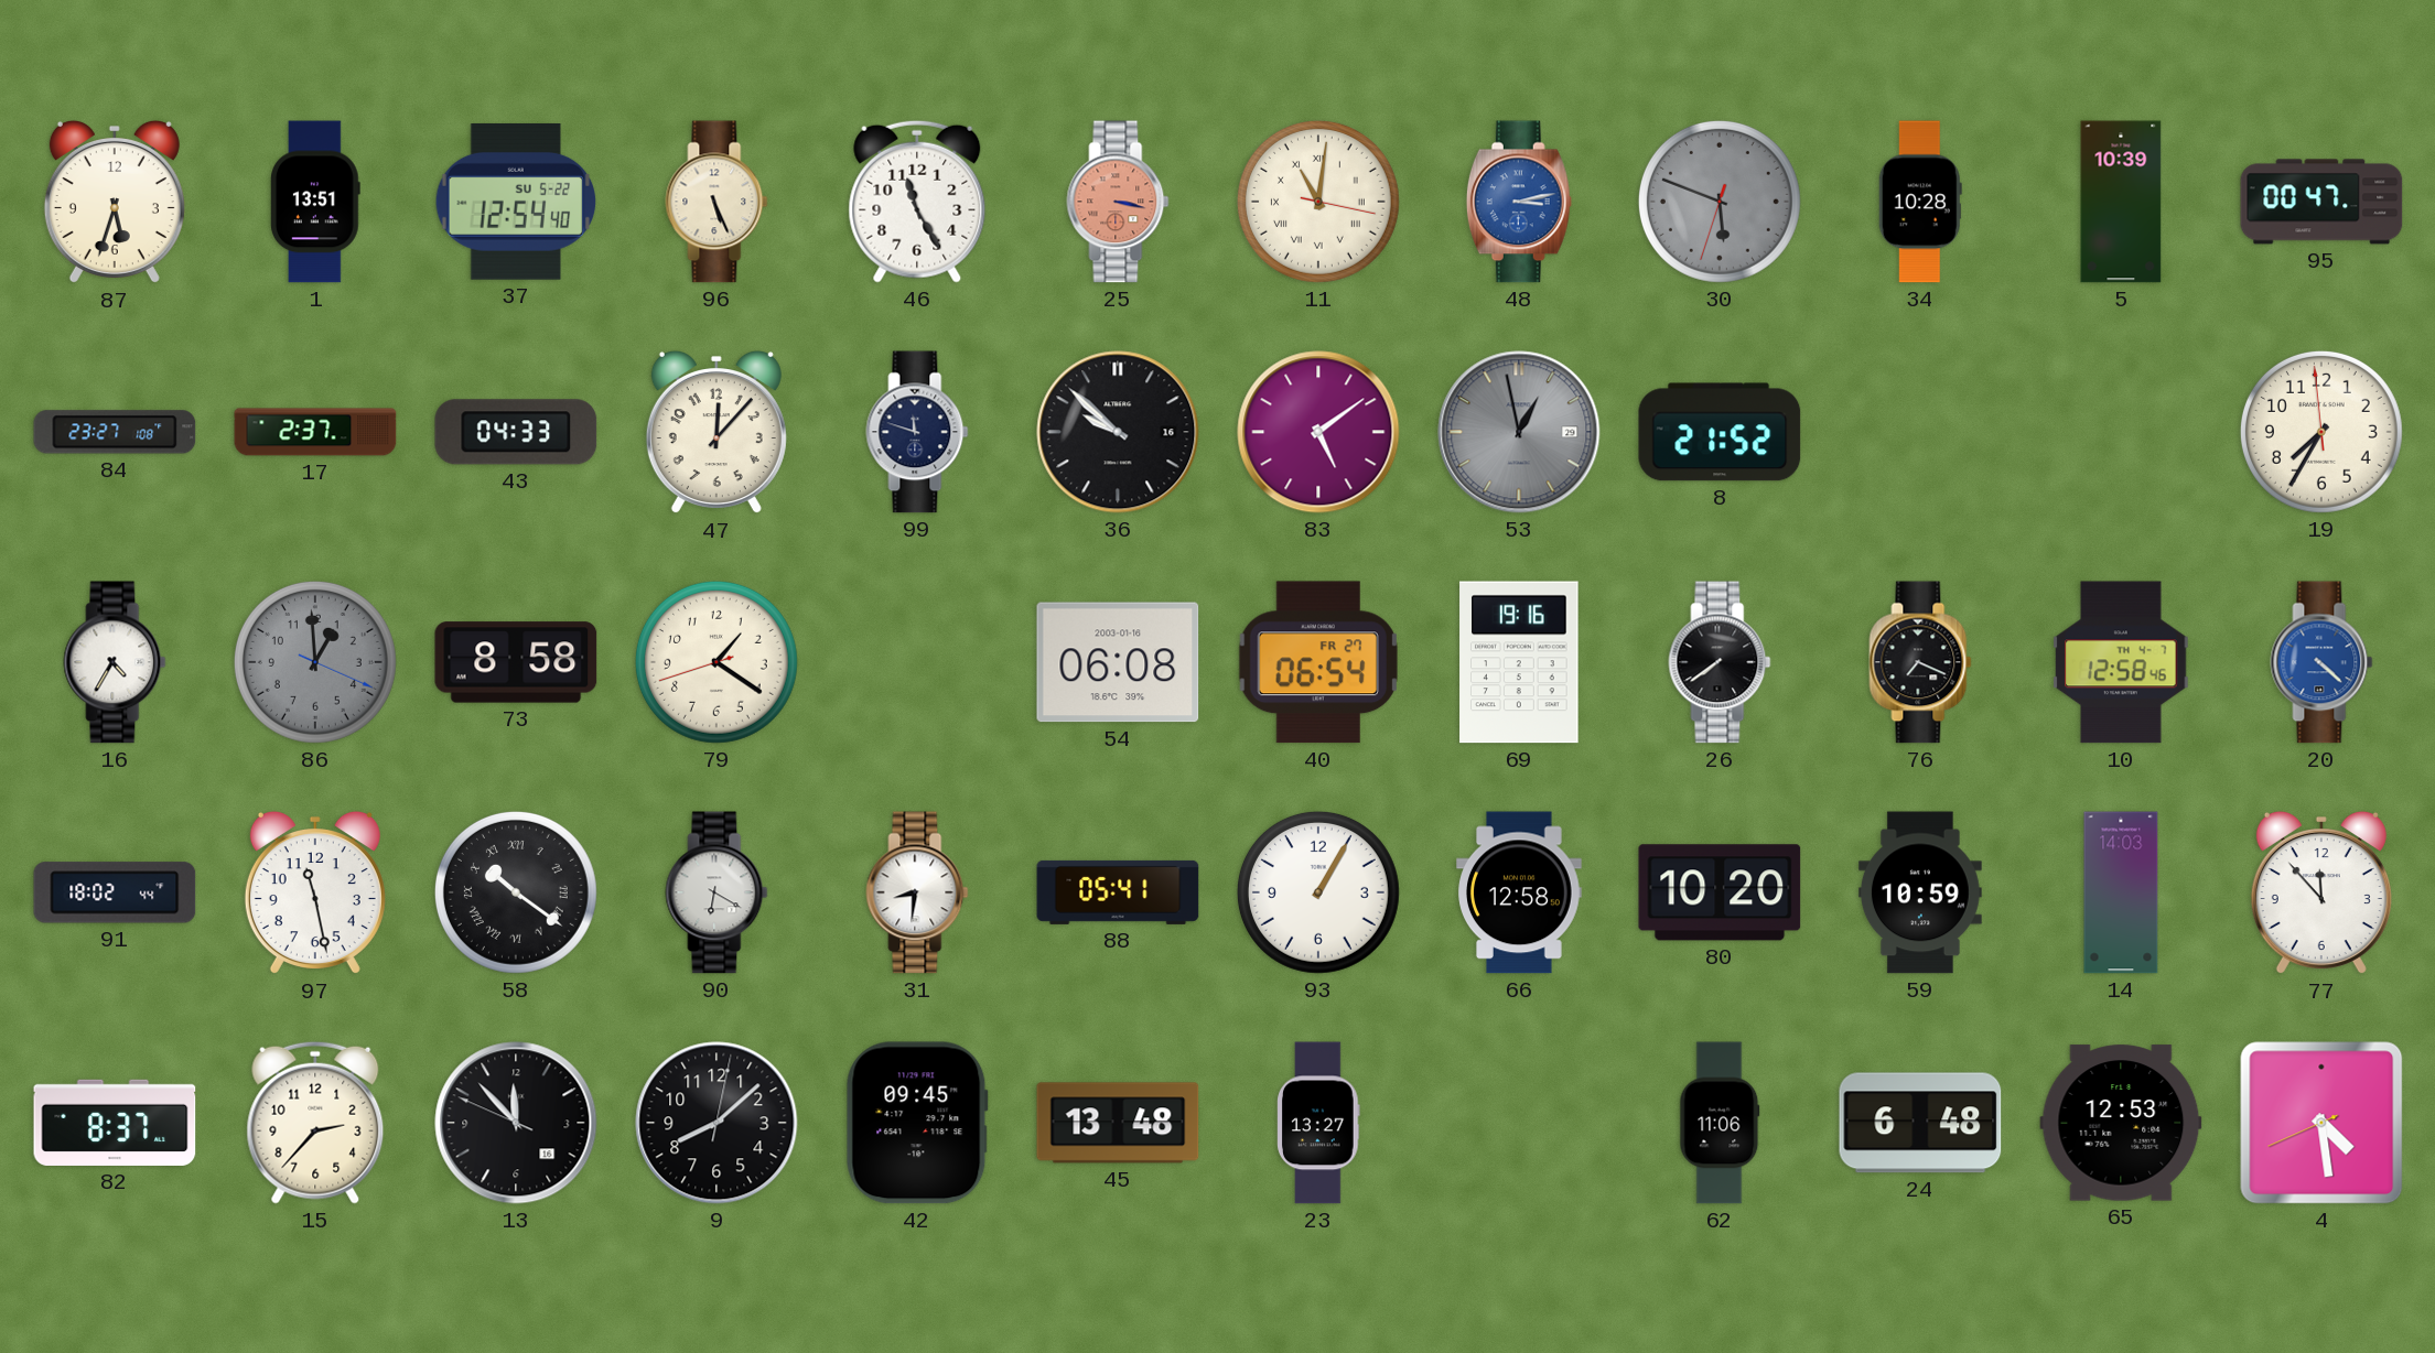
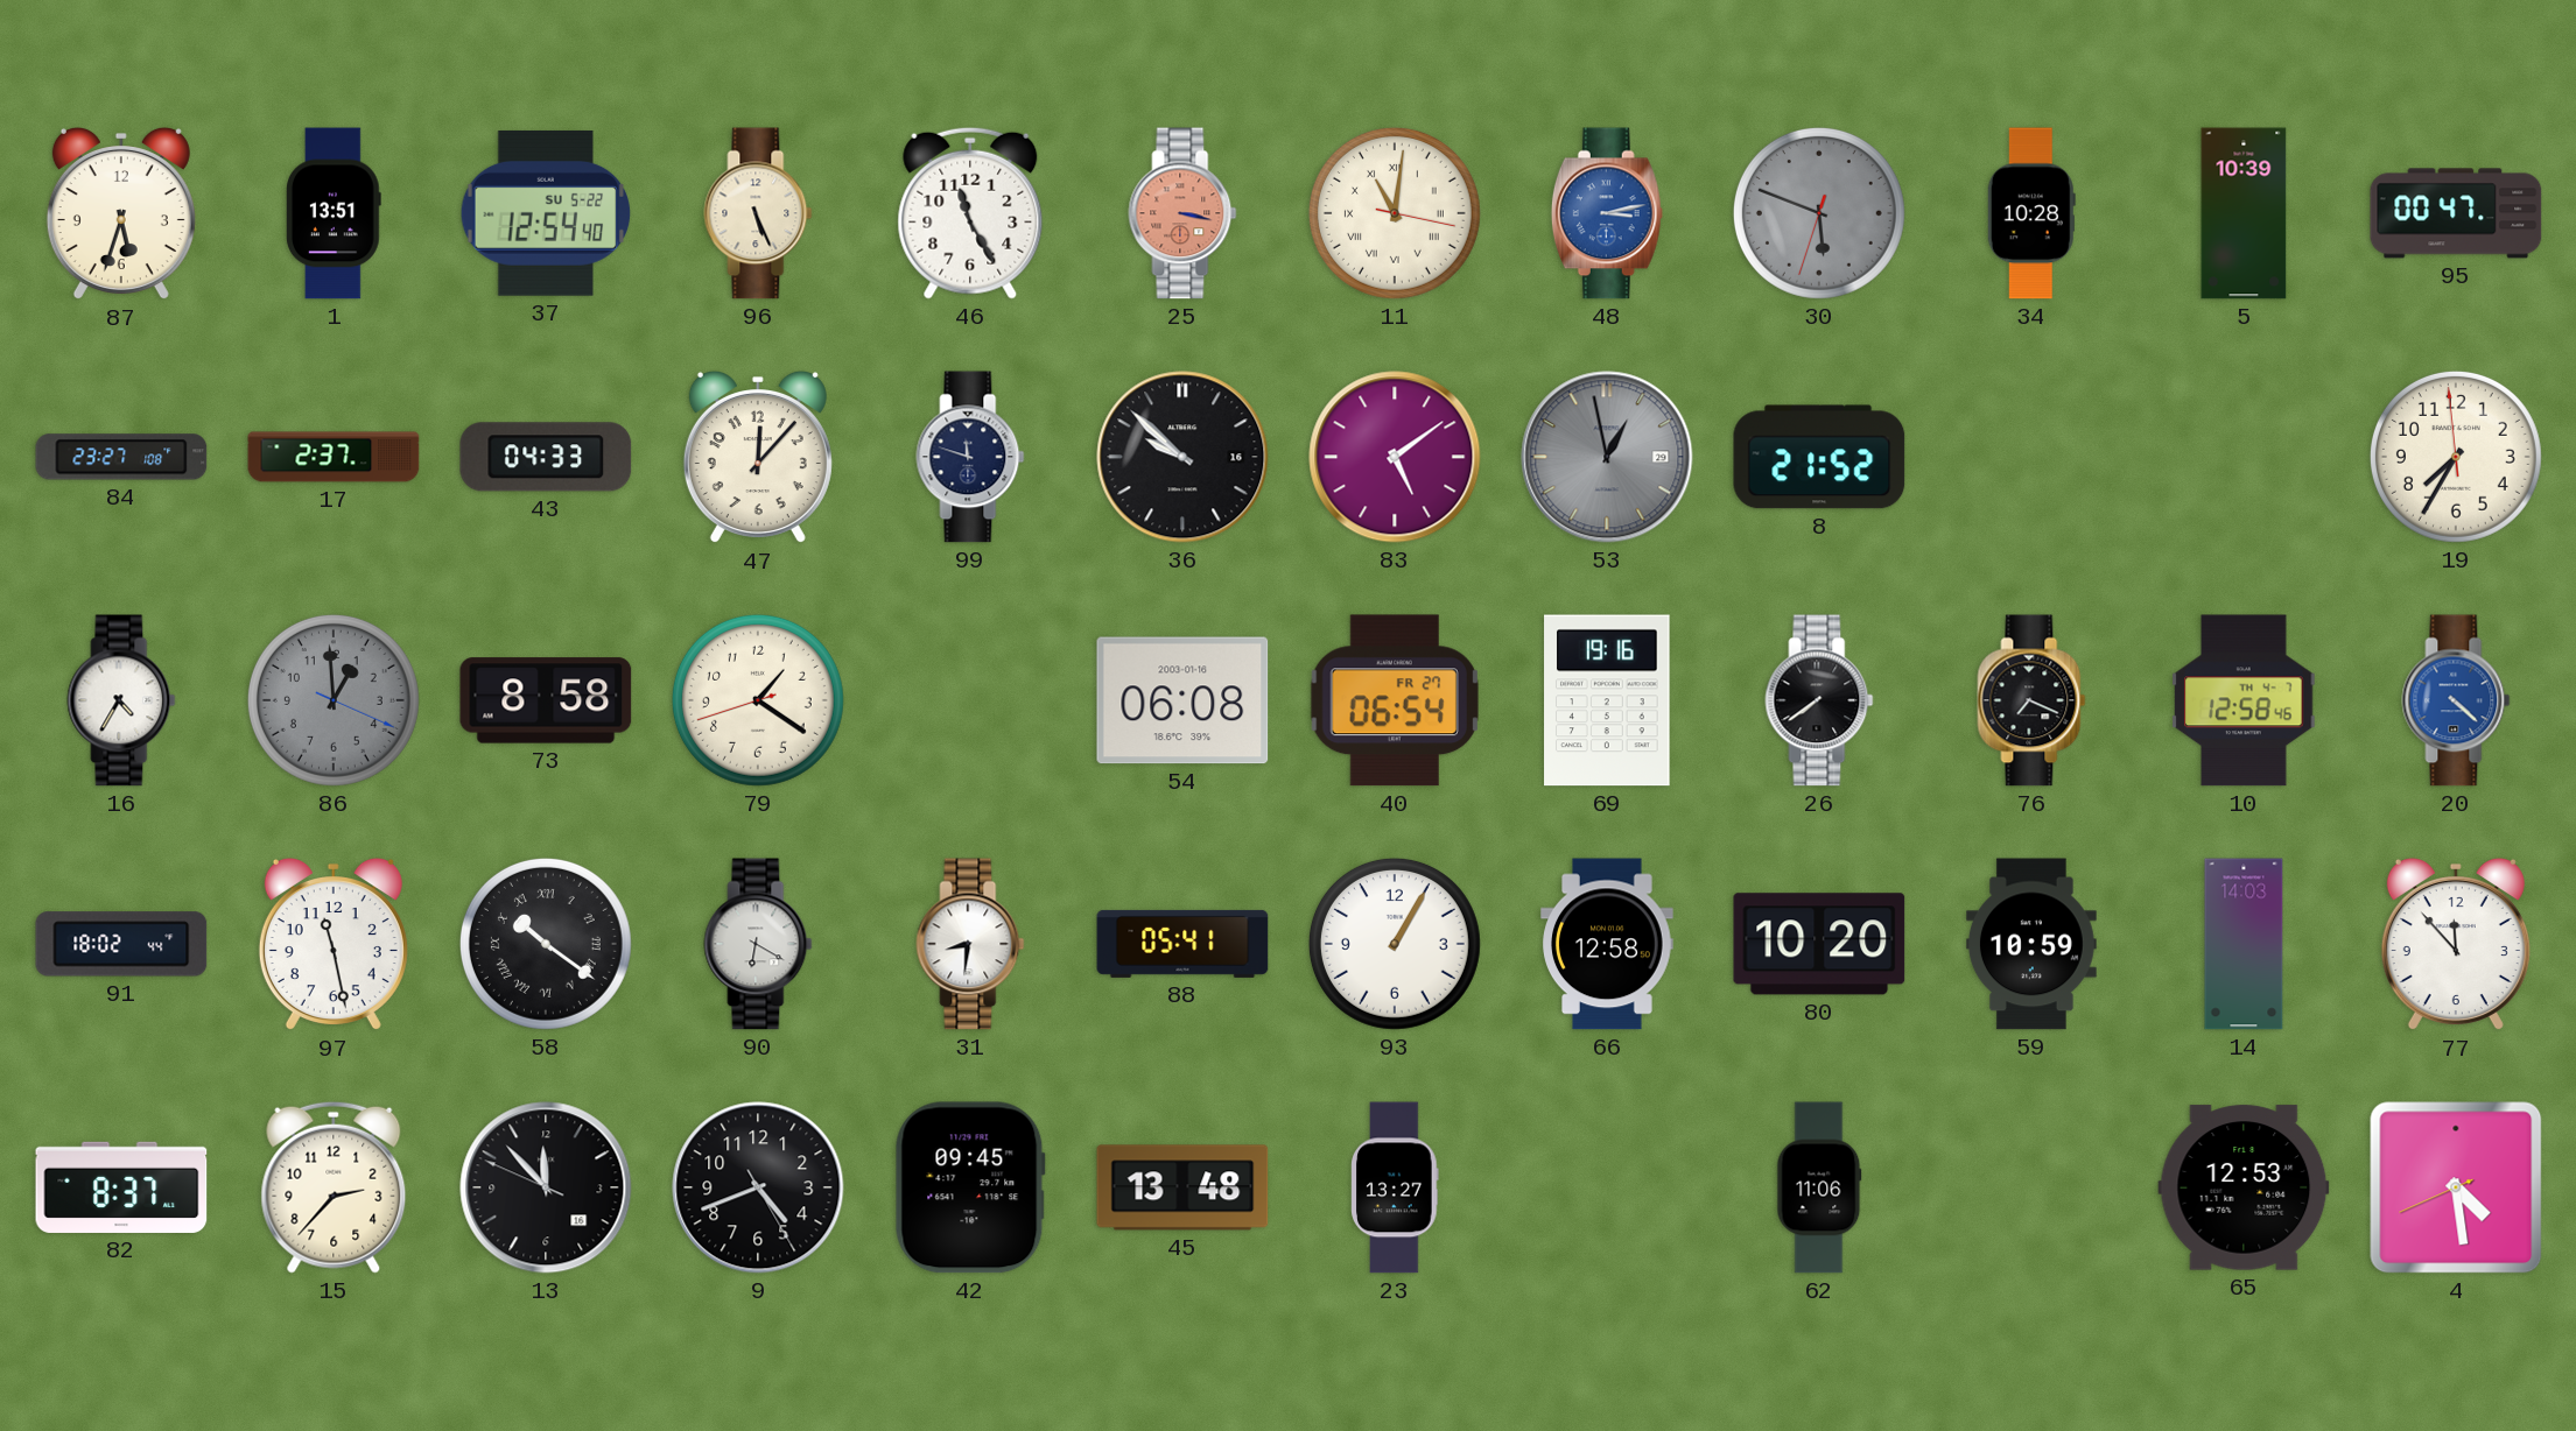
9: 8:08 -> 4:41 (758, 1187)
24: 6:48 -> none (1920, 1123)
